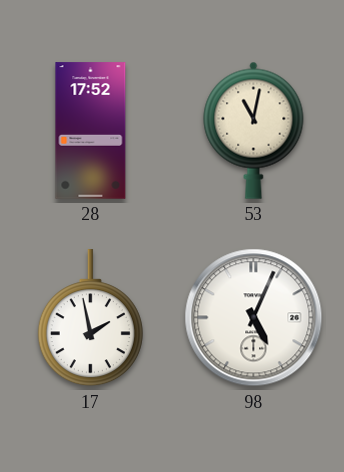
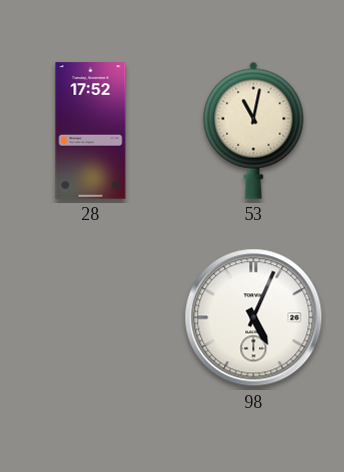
17: 1:58 -> none (90, 318)
